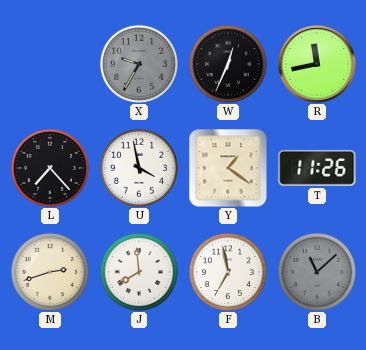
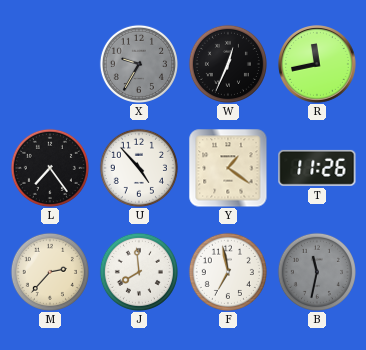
L: 7:23 -> 7:24 (50, 168)
U: 3:58 -> 4:53 (139, 168)
M: 2:42 -> 2:37 (50, 272)
B: 11:08 -> 11:32 (317, 272)
